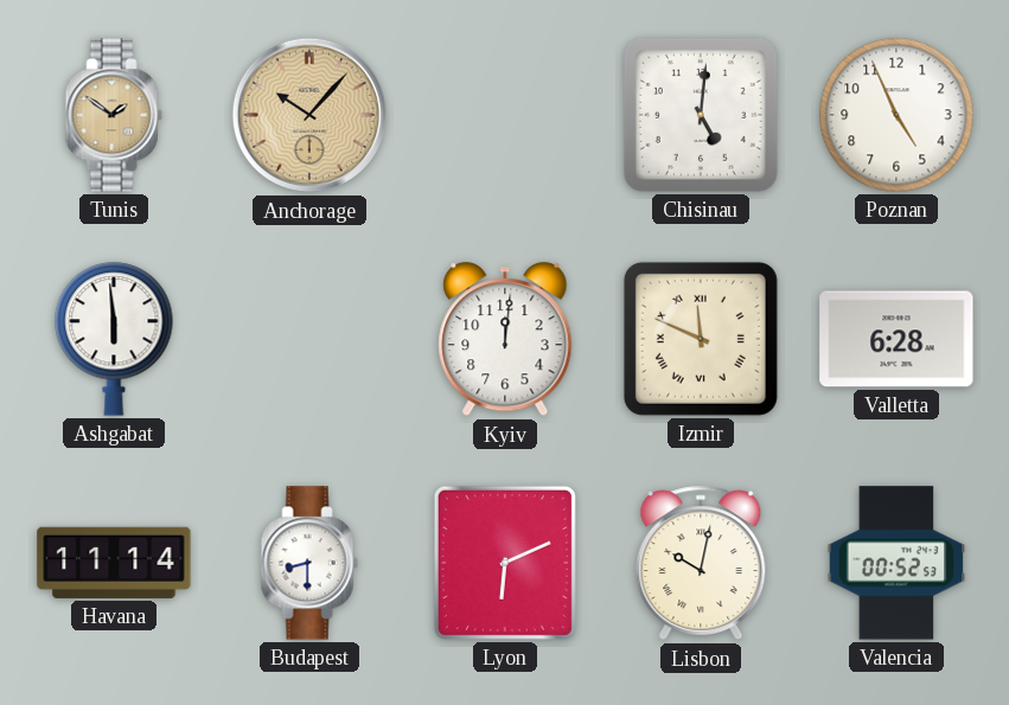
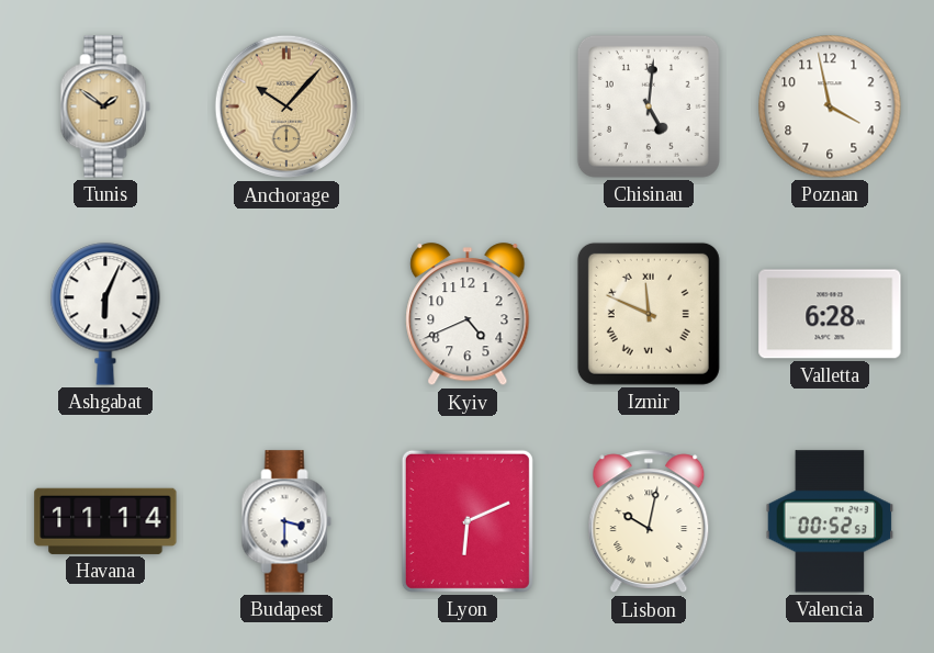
Poznan: 4:56 -> 3:58 (830, 106)
Ashgabat: 5:59 -> 6:04 (105, 314)
Kyiv: 12:01 -> 4:41 (468, 315)
Budapest: 8:30 -> 3:30 (286, 521)
